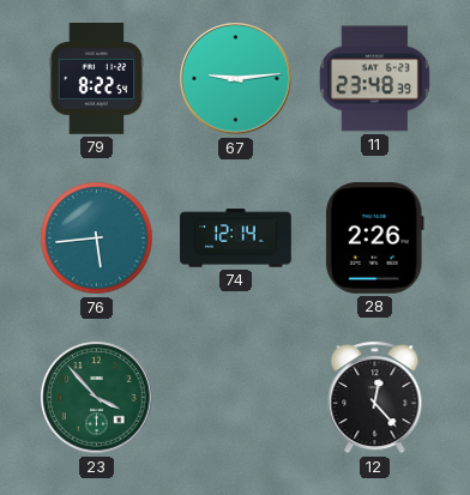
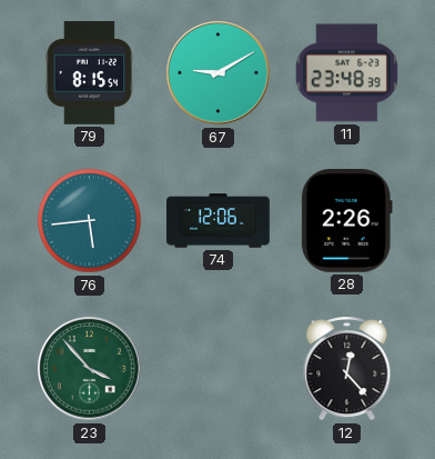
79: 8:22 -> 8:15 (90, 73)
67: 9:14 -> 9:10 (219, 73)
74: 12:14 -> 12:06 (219, 221)
